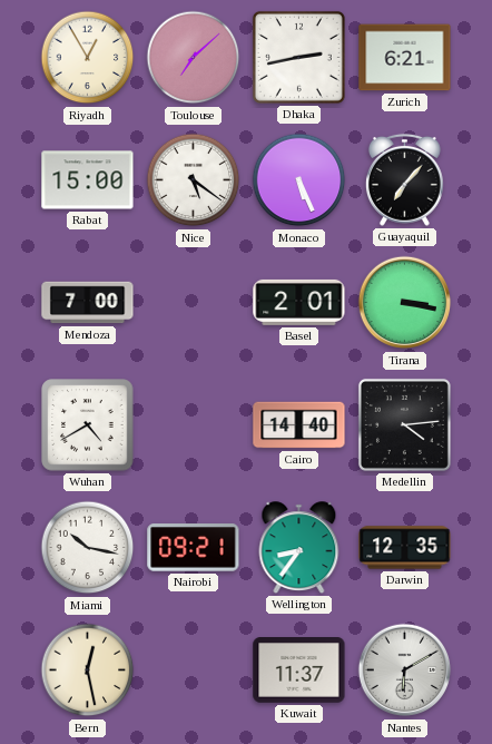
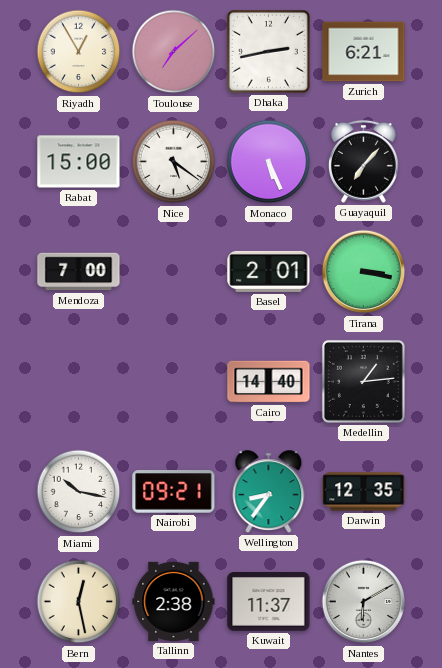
Wuhan: 4:40 -> none (88, 425)
Medellin: 4:14 -> 1:14 (363, 381)
Tallinn: none -> 2:38 (174, 601)
